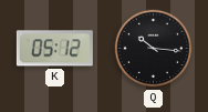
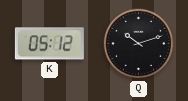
Q: 10:16 -> 10:12 (139, 44)
